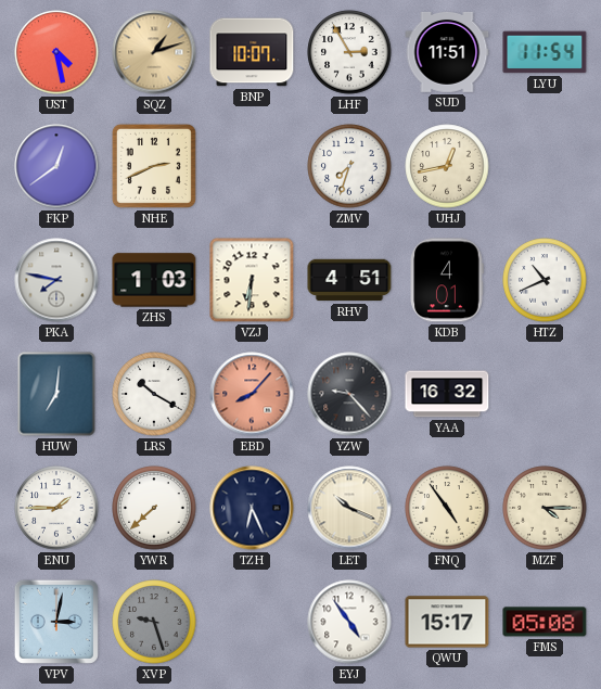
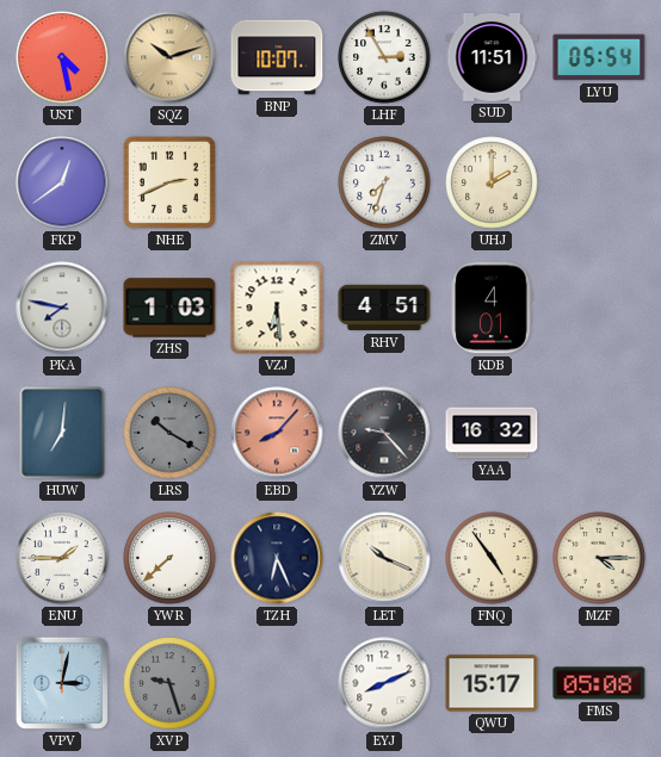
SQZ: 1:12 -> 10:12 (169, 57)
LYU: 11:54 -> 05:54 (599, 57)
UHJ: 12:43 -> 2:00 (492, 182)
VZJ: 6:31 -> 6:29 (277, 308)
HTZ: 10:41 -> none (545, 280)
LRS dial: white -> grey (169, 433)
EYJ: 4:54 -> 8:11 (384, 683)
